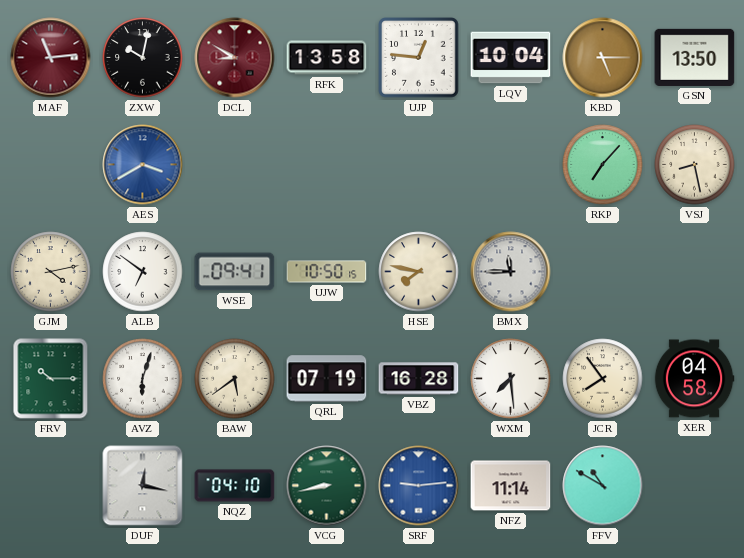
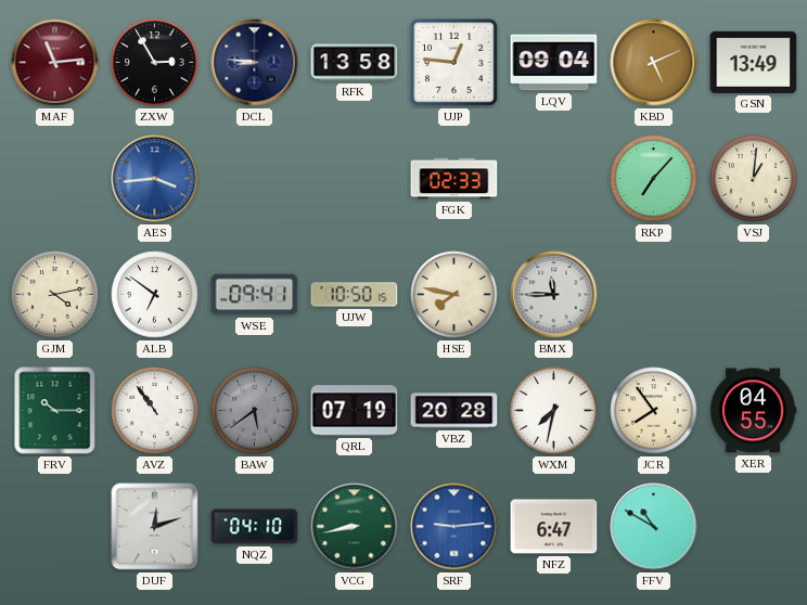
ZXW: 10:02 -> 2:55 (155, 63)
DCL: 8:50 -> 8:46 (255, 63)
DCL dial: burgundy -> navy (255, 63)
LQV: 10:04 -> 09:04 (554, 63)
KBD: 5:15 -> 5:11 (654, 63)
GSN: 13:50 -> 13:49 (754, 62)
AES: 3:40 -> 3:44 (155, 179)
FGK: none -> 02:33 (454, 179)
VSJ: 8:28 -> 1:01 (754, 179)
AVZ: 6:03 -> 10:54 (155, 411)
BAW dial: cream -> grey (255, 411)
VBZ: 16:28 -> 20:28 (454, 411)
WXM: 7:29 -> 7:32 (554, 411)
XER: 04:58 -> 04:55 (753, 411)
DUF: 12:17 -> 12:12 (155, 527)
NFZ: 11:14 -> 6:47 (554, 527)
